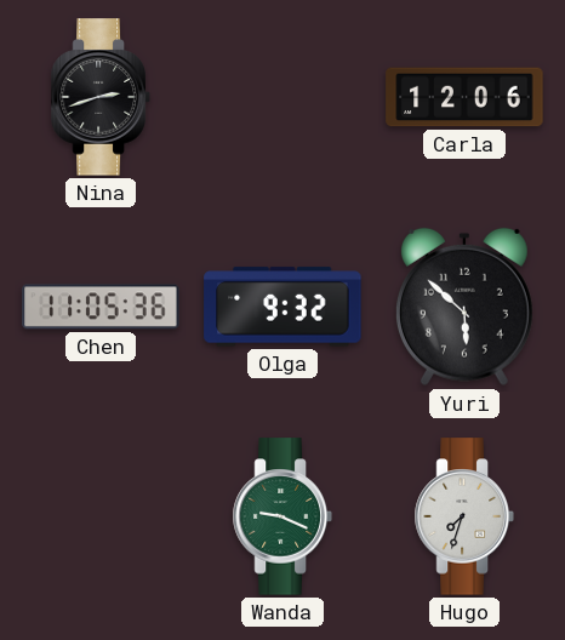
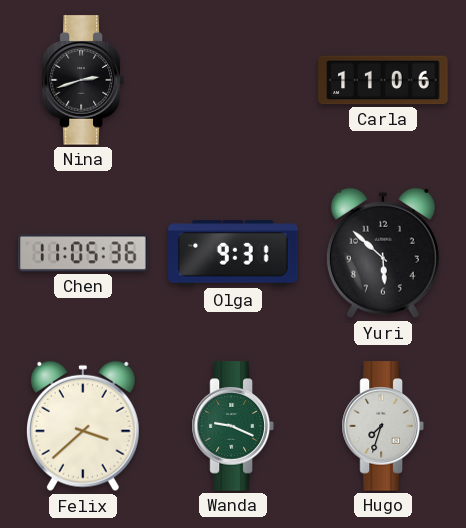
Carla: 12:06 -> 11:06 (383, 80)
Olga: 9:32 -> 9:31 (233, 253)
Felix: none -> 3:38 (83, 426)
